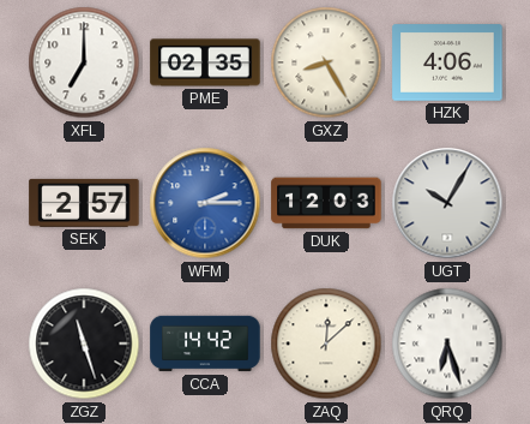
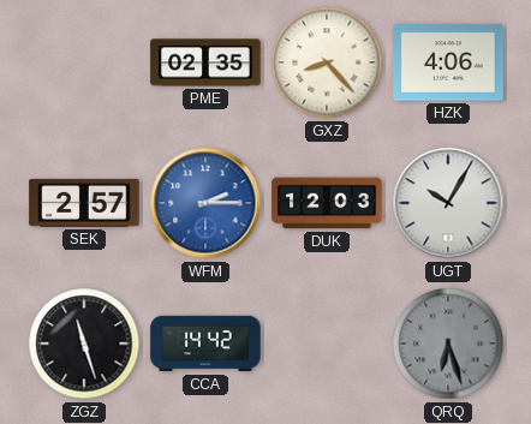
XFL: 7:00 -> none (84, 62)
GXZ: 8:25 -> 8:23 (327, 62)
ZAQ: 12:08 -> none (326, 344)
QRQ dial: white -> grey (448, 344)
